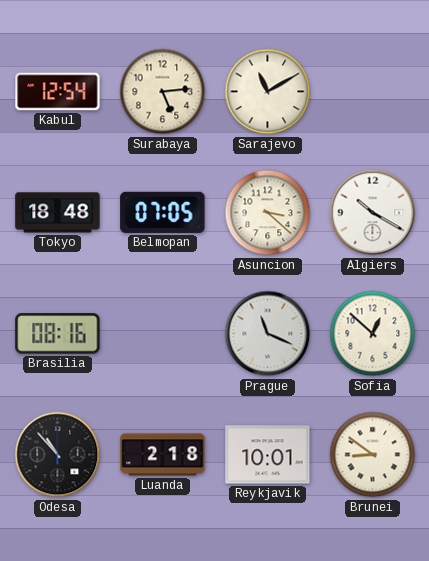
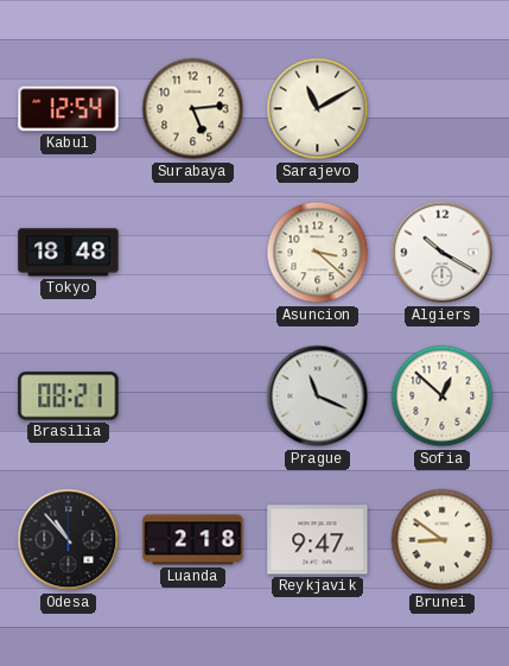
Belmopan: 07:05 -> none (163, 212)
Brasilia: 08:16 -> 08:21 (69, 397)
Reykjavik: 10:01 -> 9:47 (318, 540)
